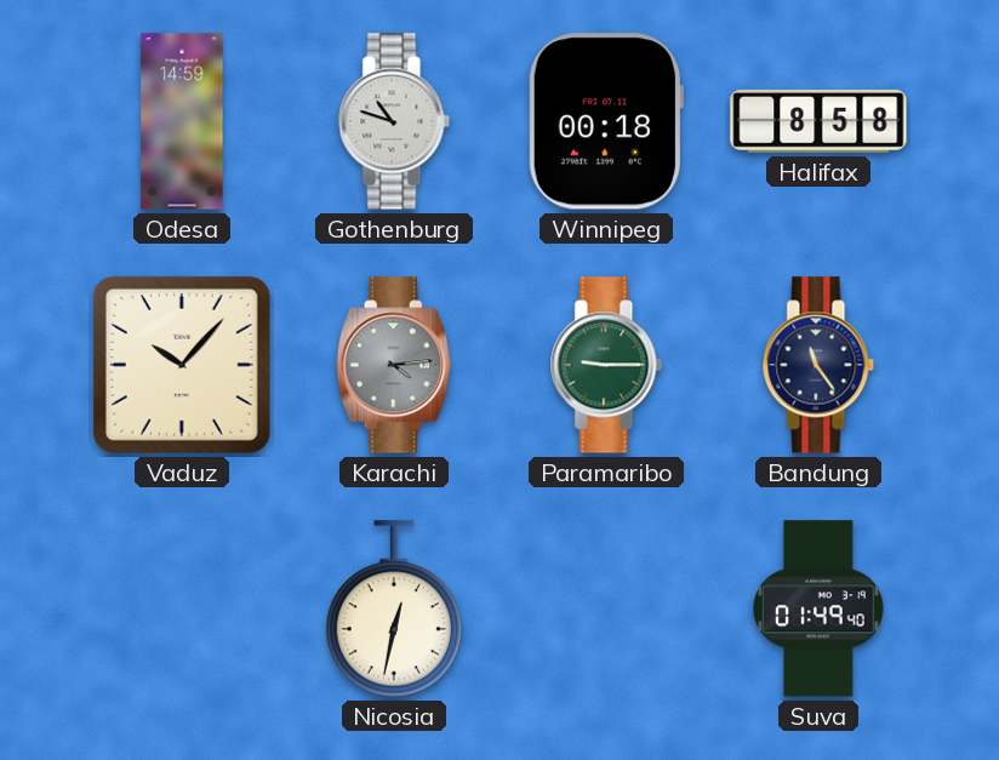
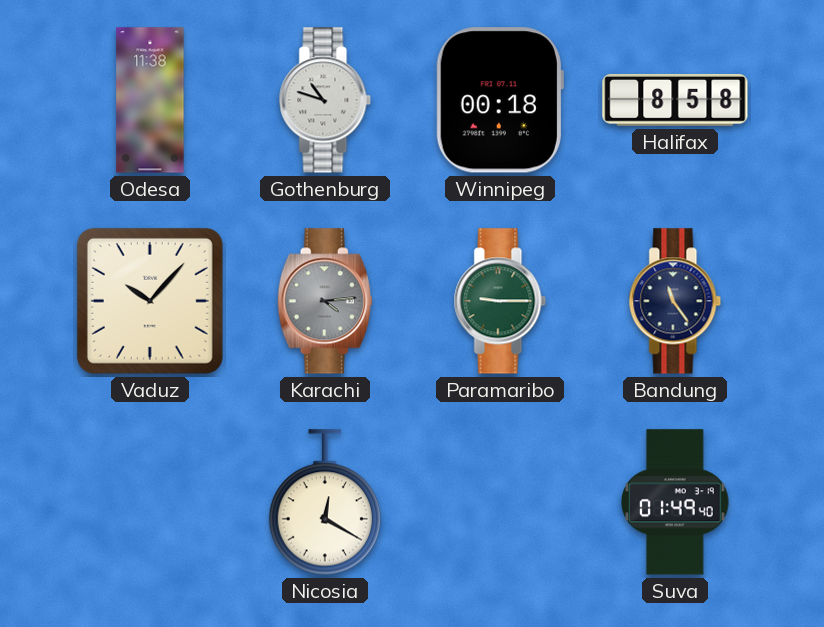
Odesa: 14:59 -> 11:38 (150, 100)
Nicosia: 12:32 -> 12:20 (325, 502)
